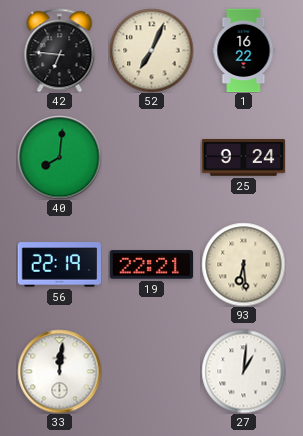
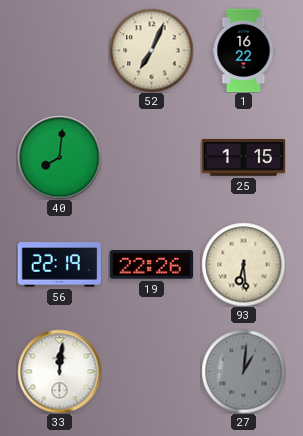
42: 6:46 -> none (60, 50)
25: 9:24 -> 1:15 (243, 158)
19: 22:21 -> 22:26 (151, 265)
27 dial: white -> grey (243, 371)
